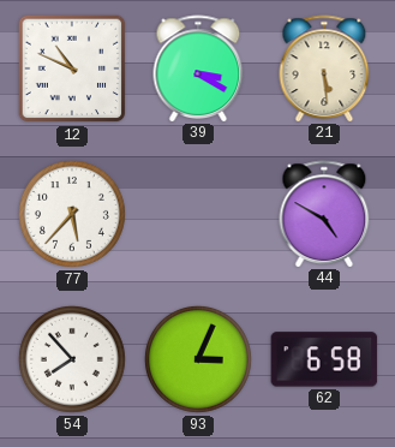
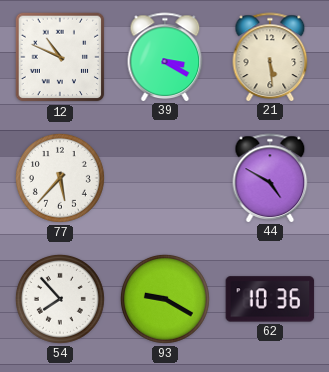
93: 3:04 -> 9:20 (165, 299)
62: 6:58 -> 10:36 (270, 299)
